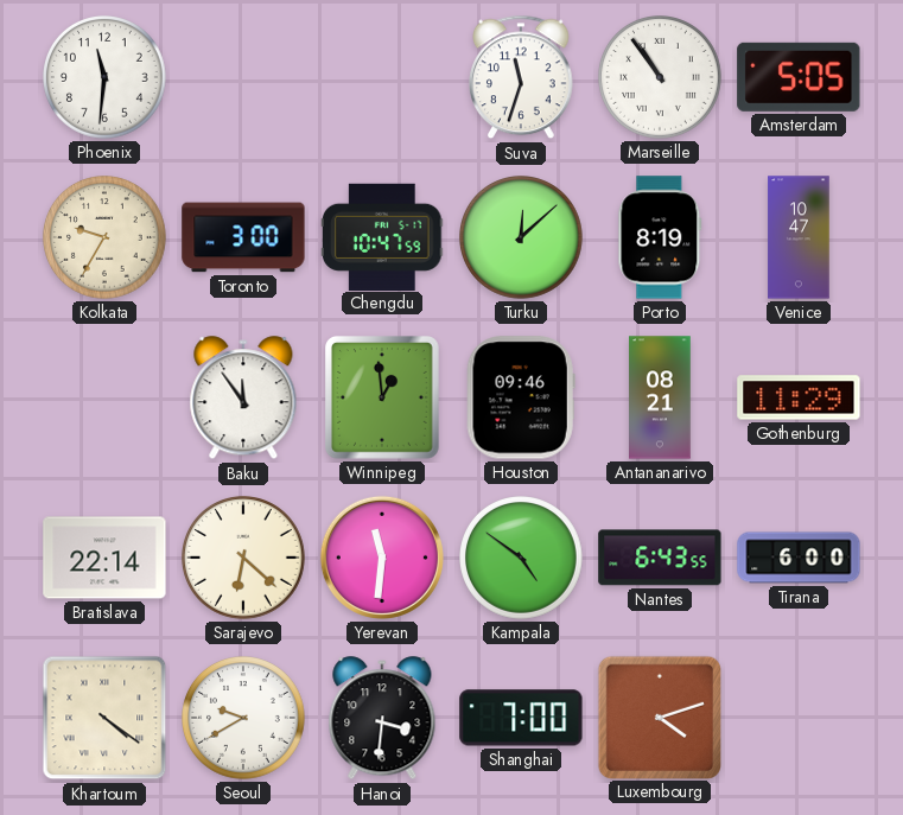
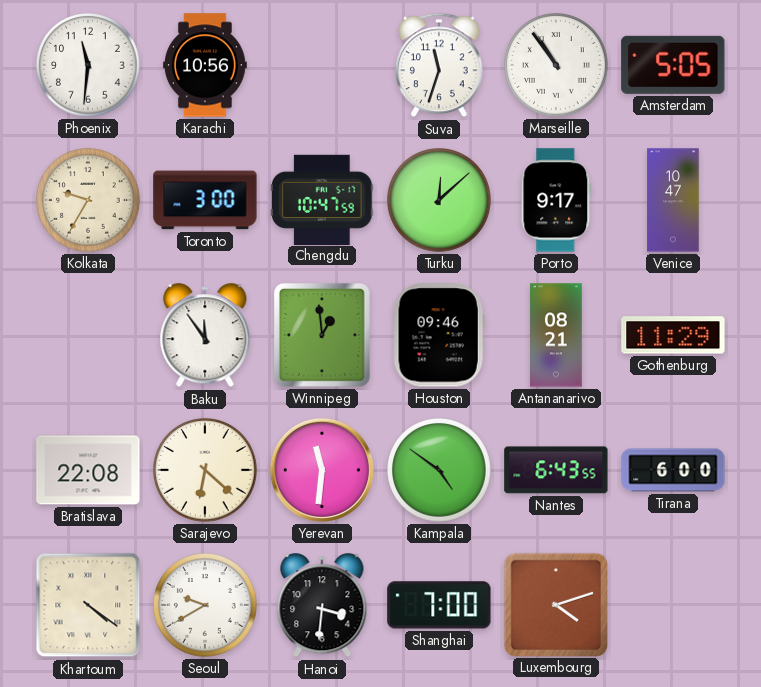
Karachi: none -> 10:56 (205, 65)
Porto: 8:19 -> 9:17 (556, 200)
Bratislava: 22:14 -> 22:08 (88, 470)
